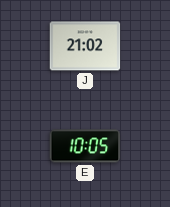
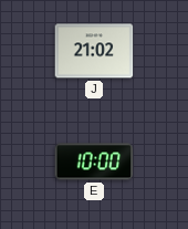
E: 10:05 -> 10:00 (94, 162)
